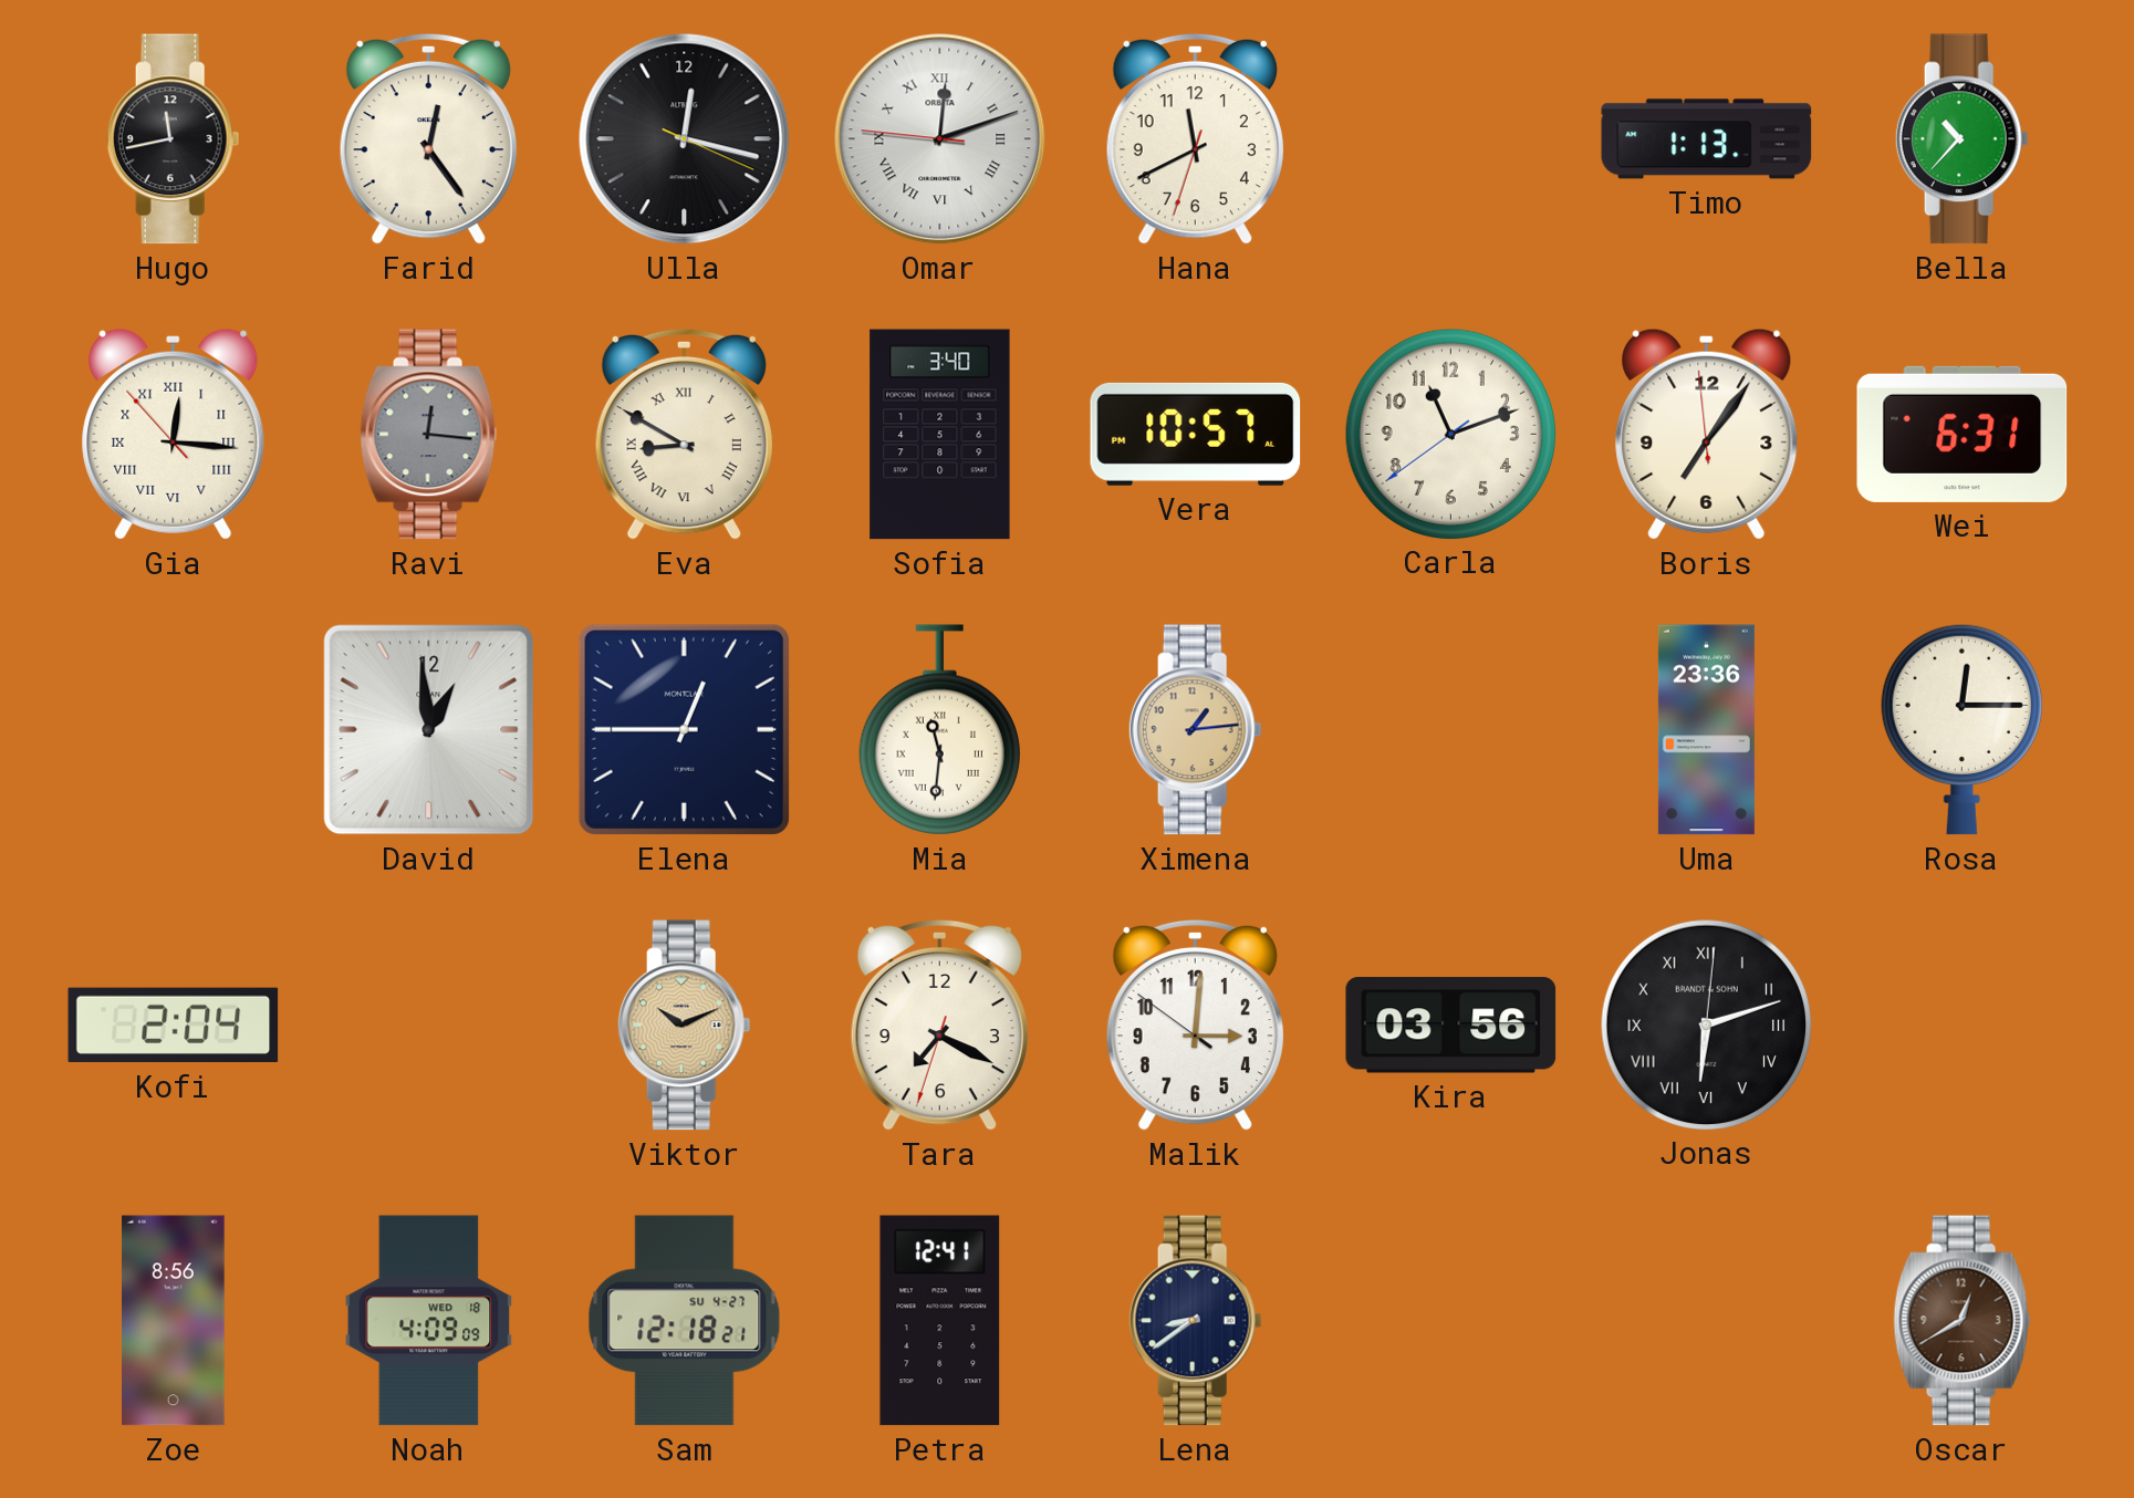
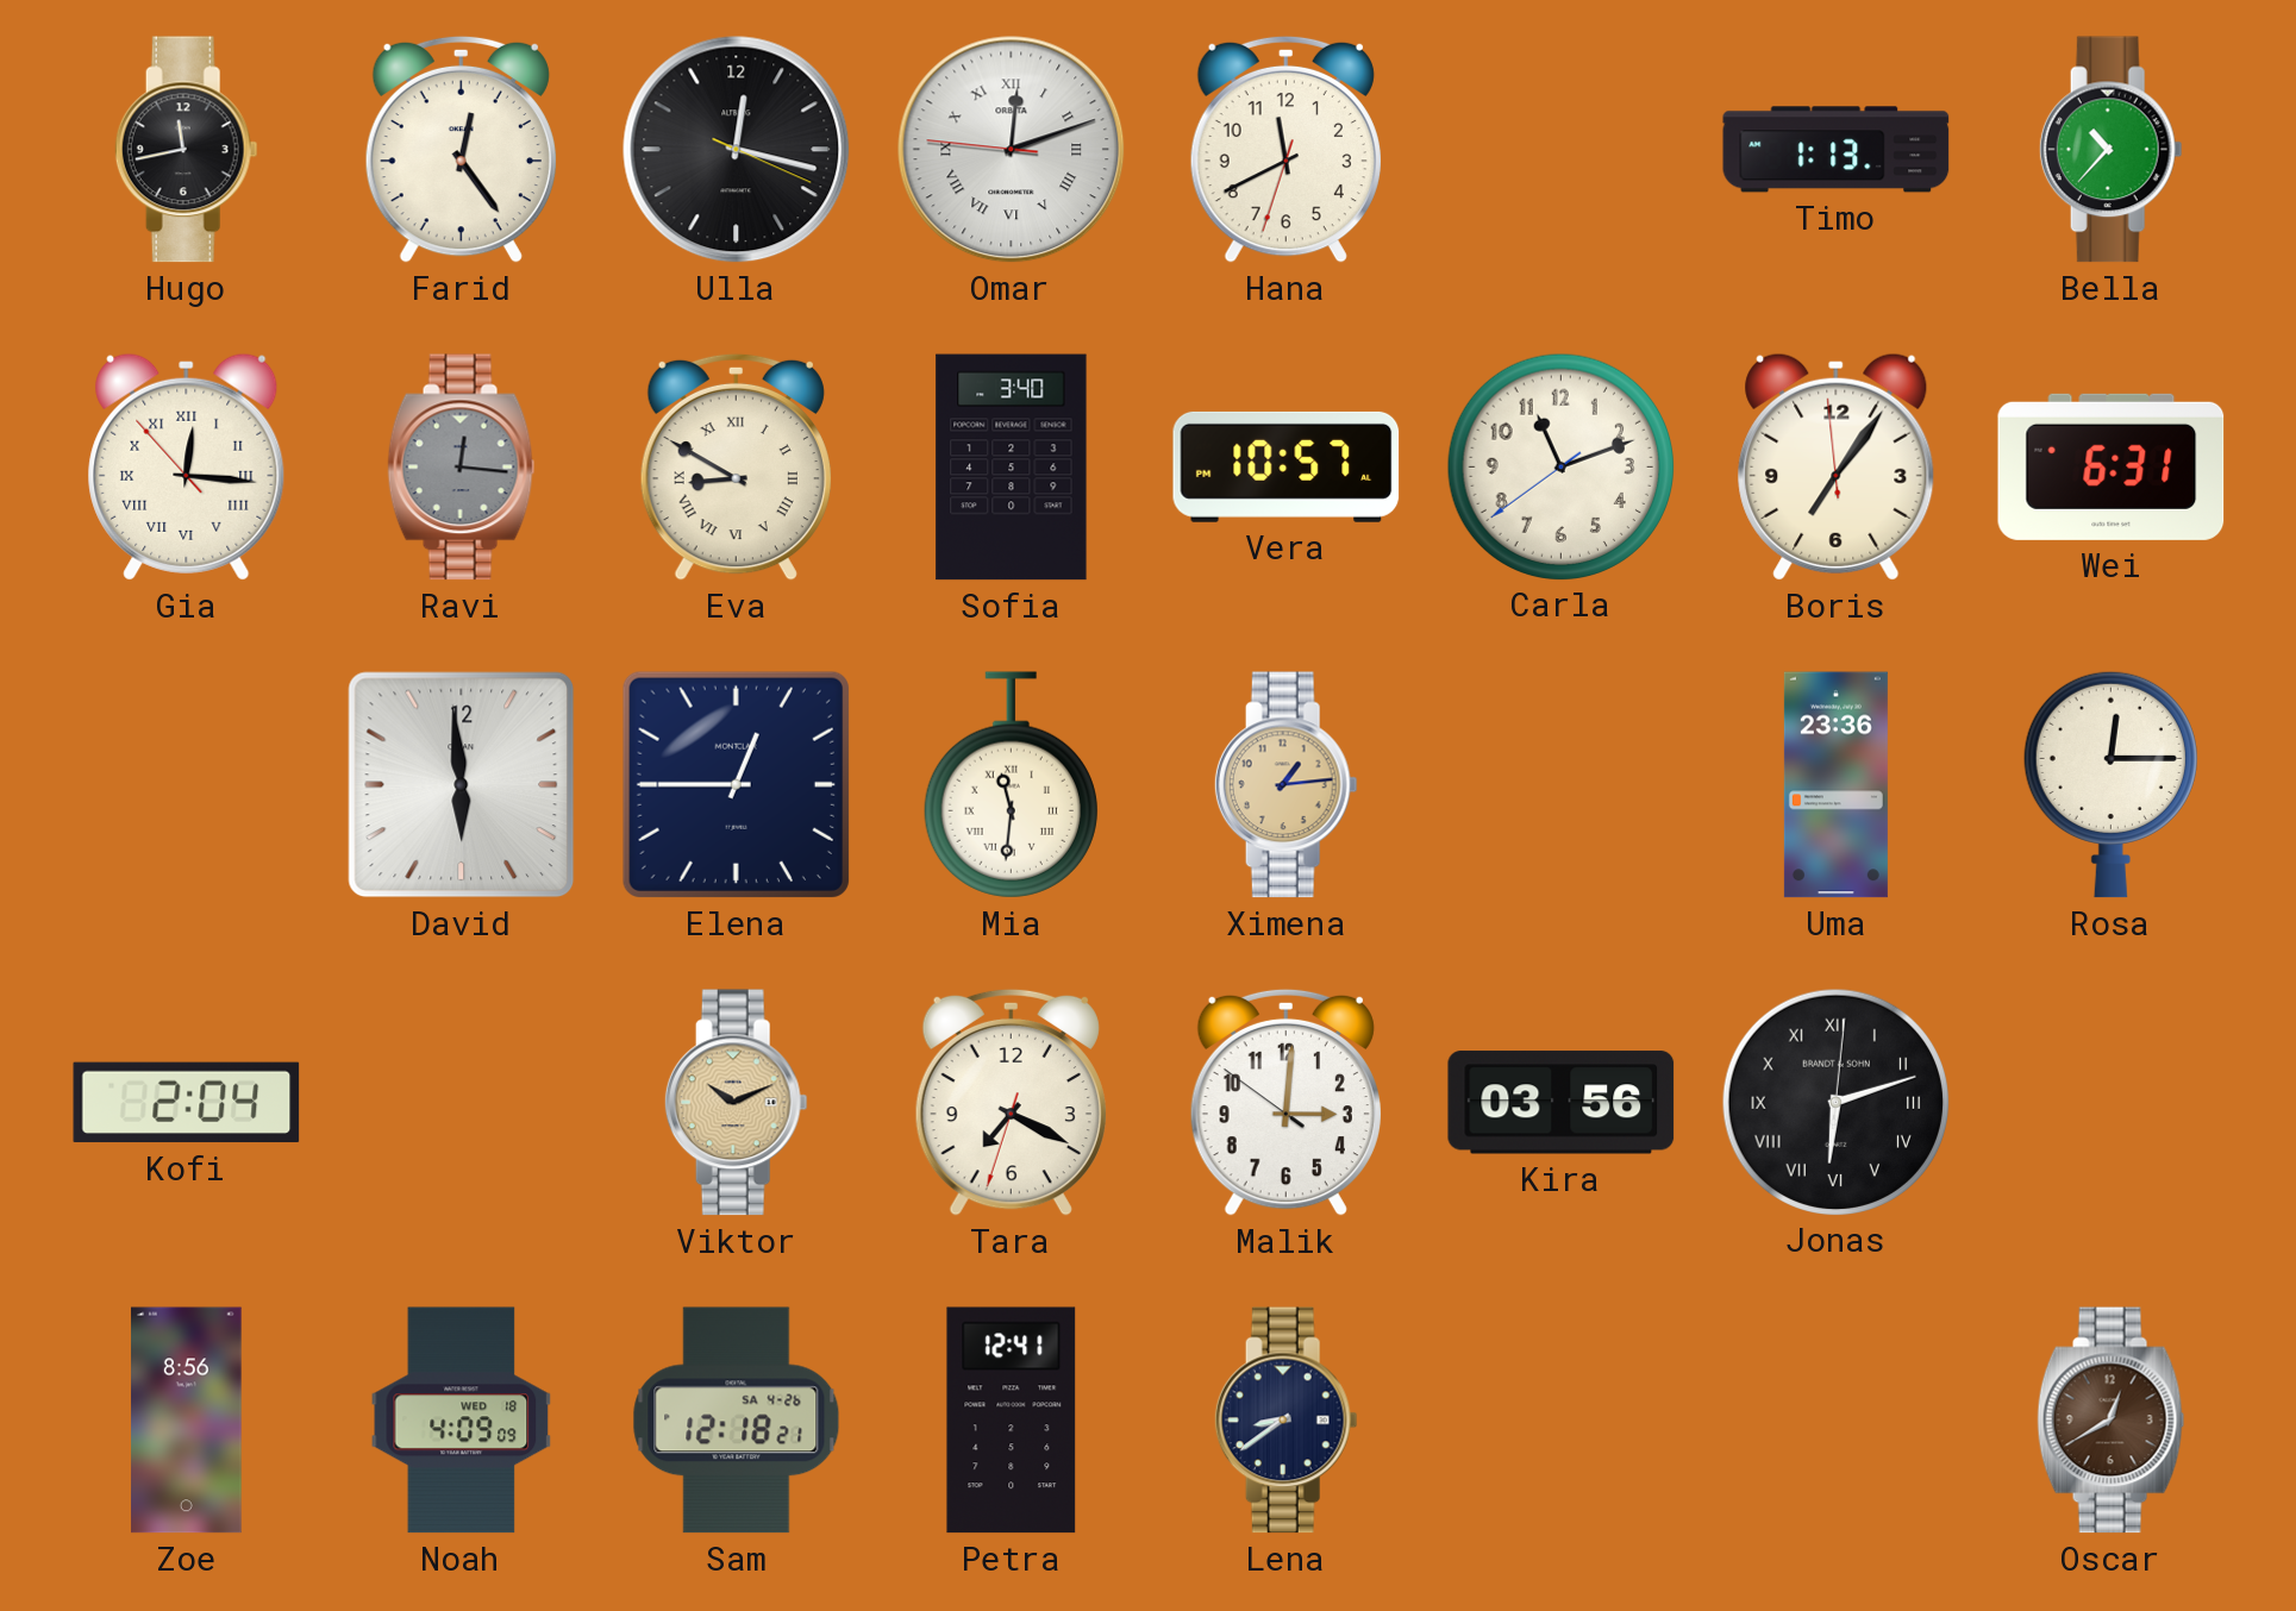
David: 12:59 -> 5:59 (462, 785)
Sam date: SU 4-27 -> SA 4-26 (737, 1421)
